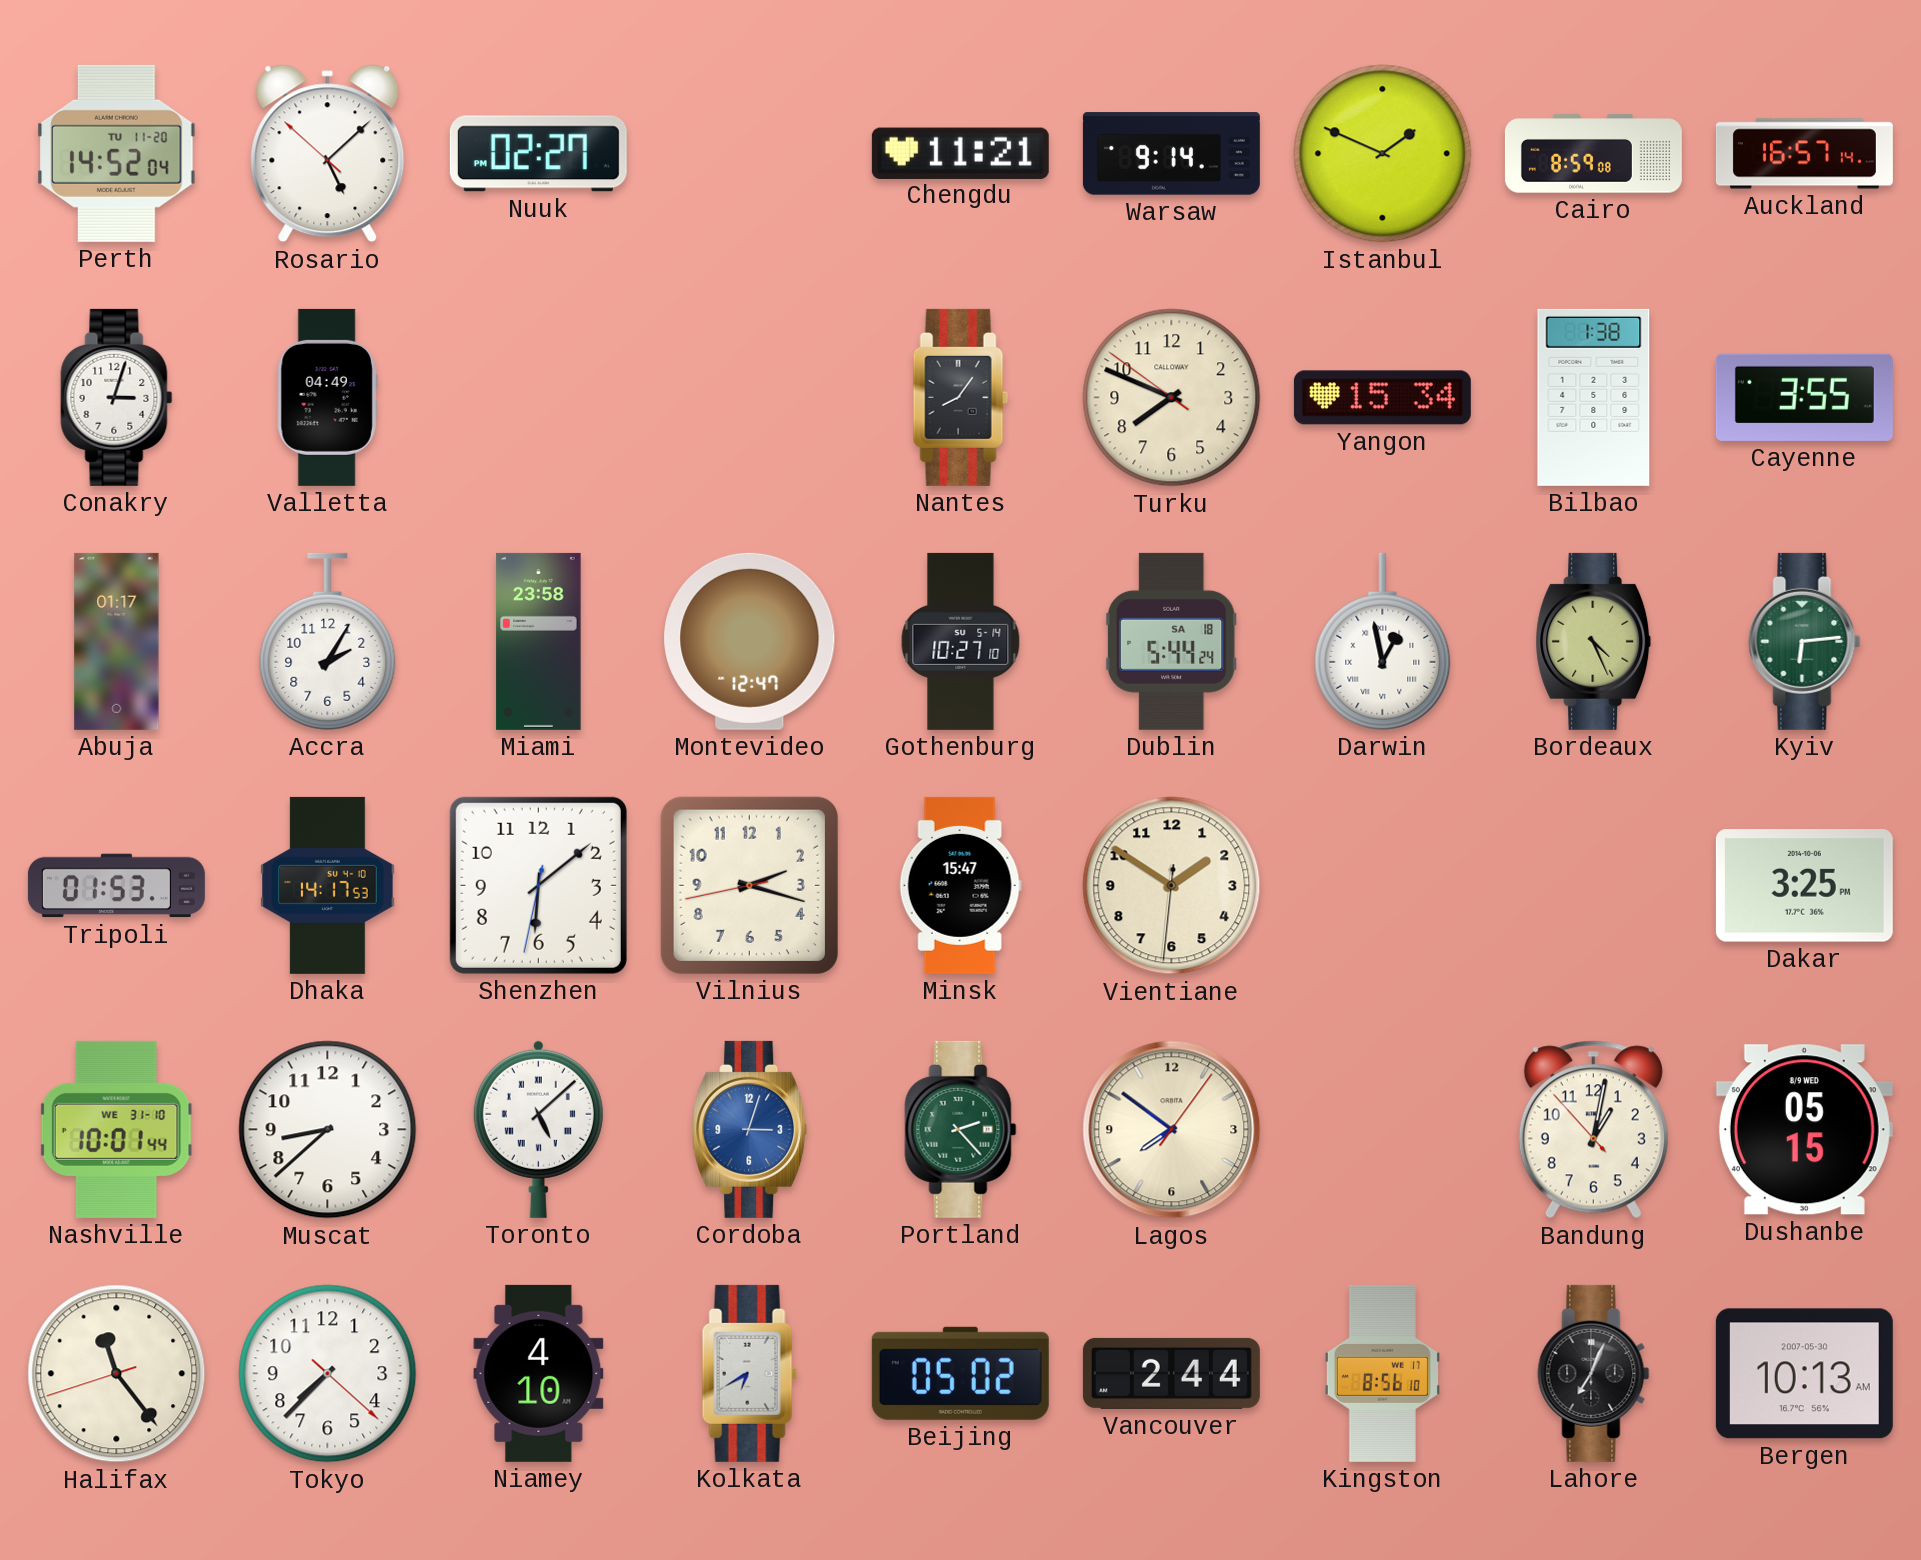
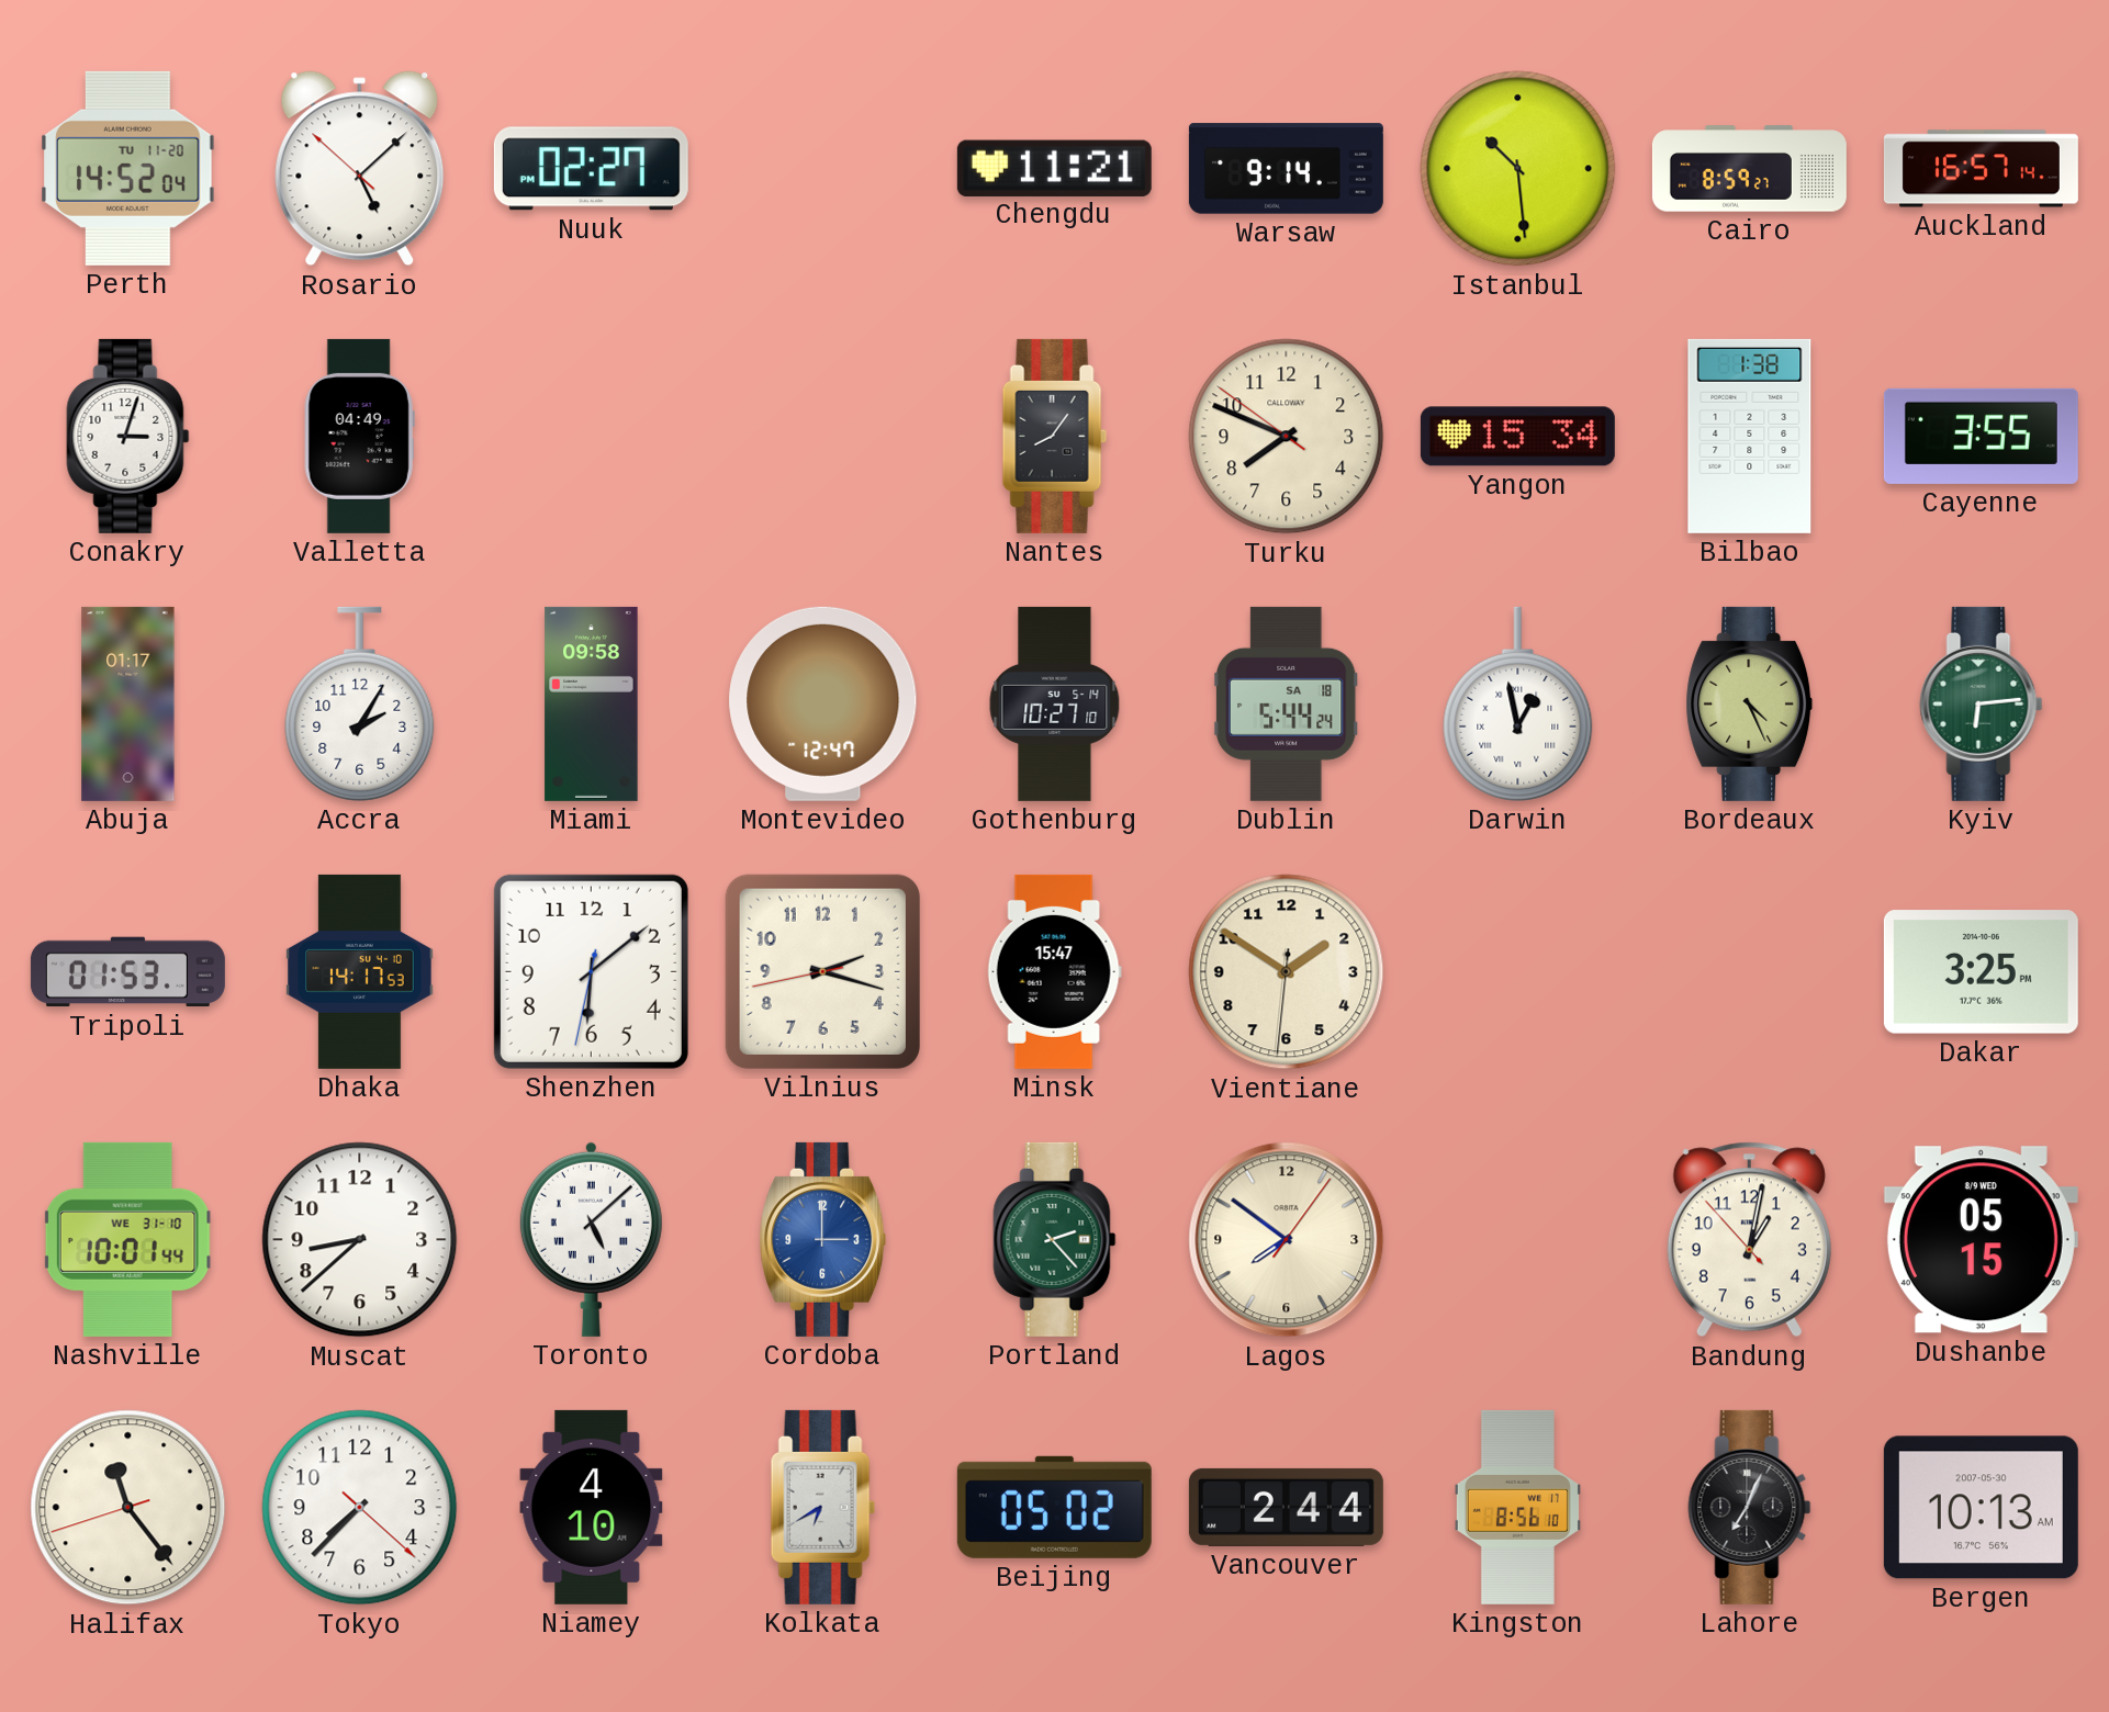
Istanbul: 1:49 -> 10:29 (1518, 169)
Cairo: 8:59:08 -> 8:59:27 (1749, 169)
Miami: 23:58 -> 09:58 (592, 703)
Cordoba: 3:03 -> 3:00 (823, 1239)
